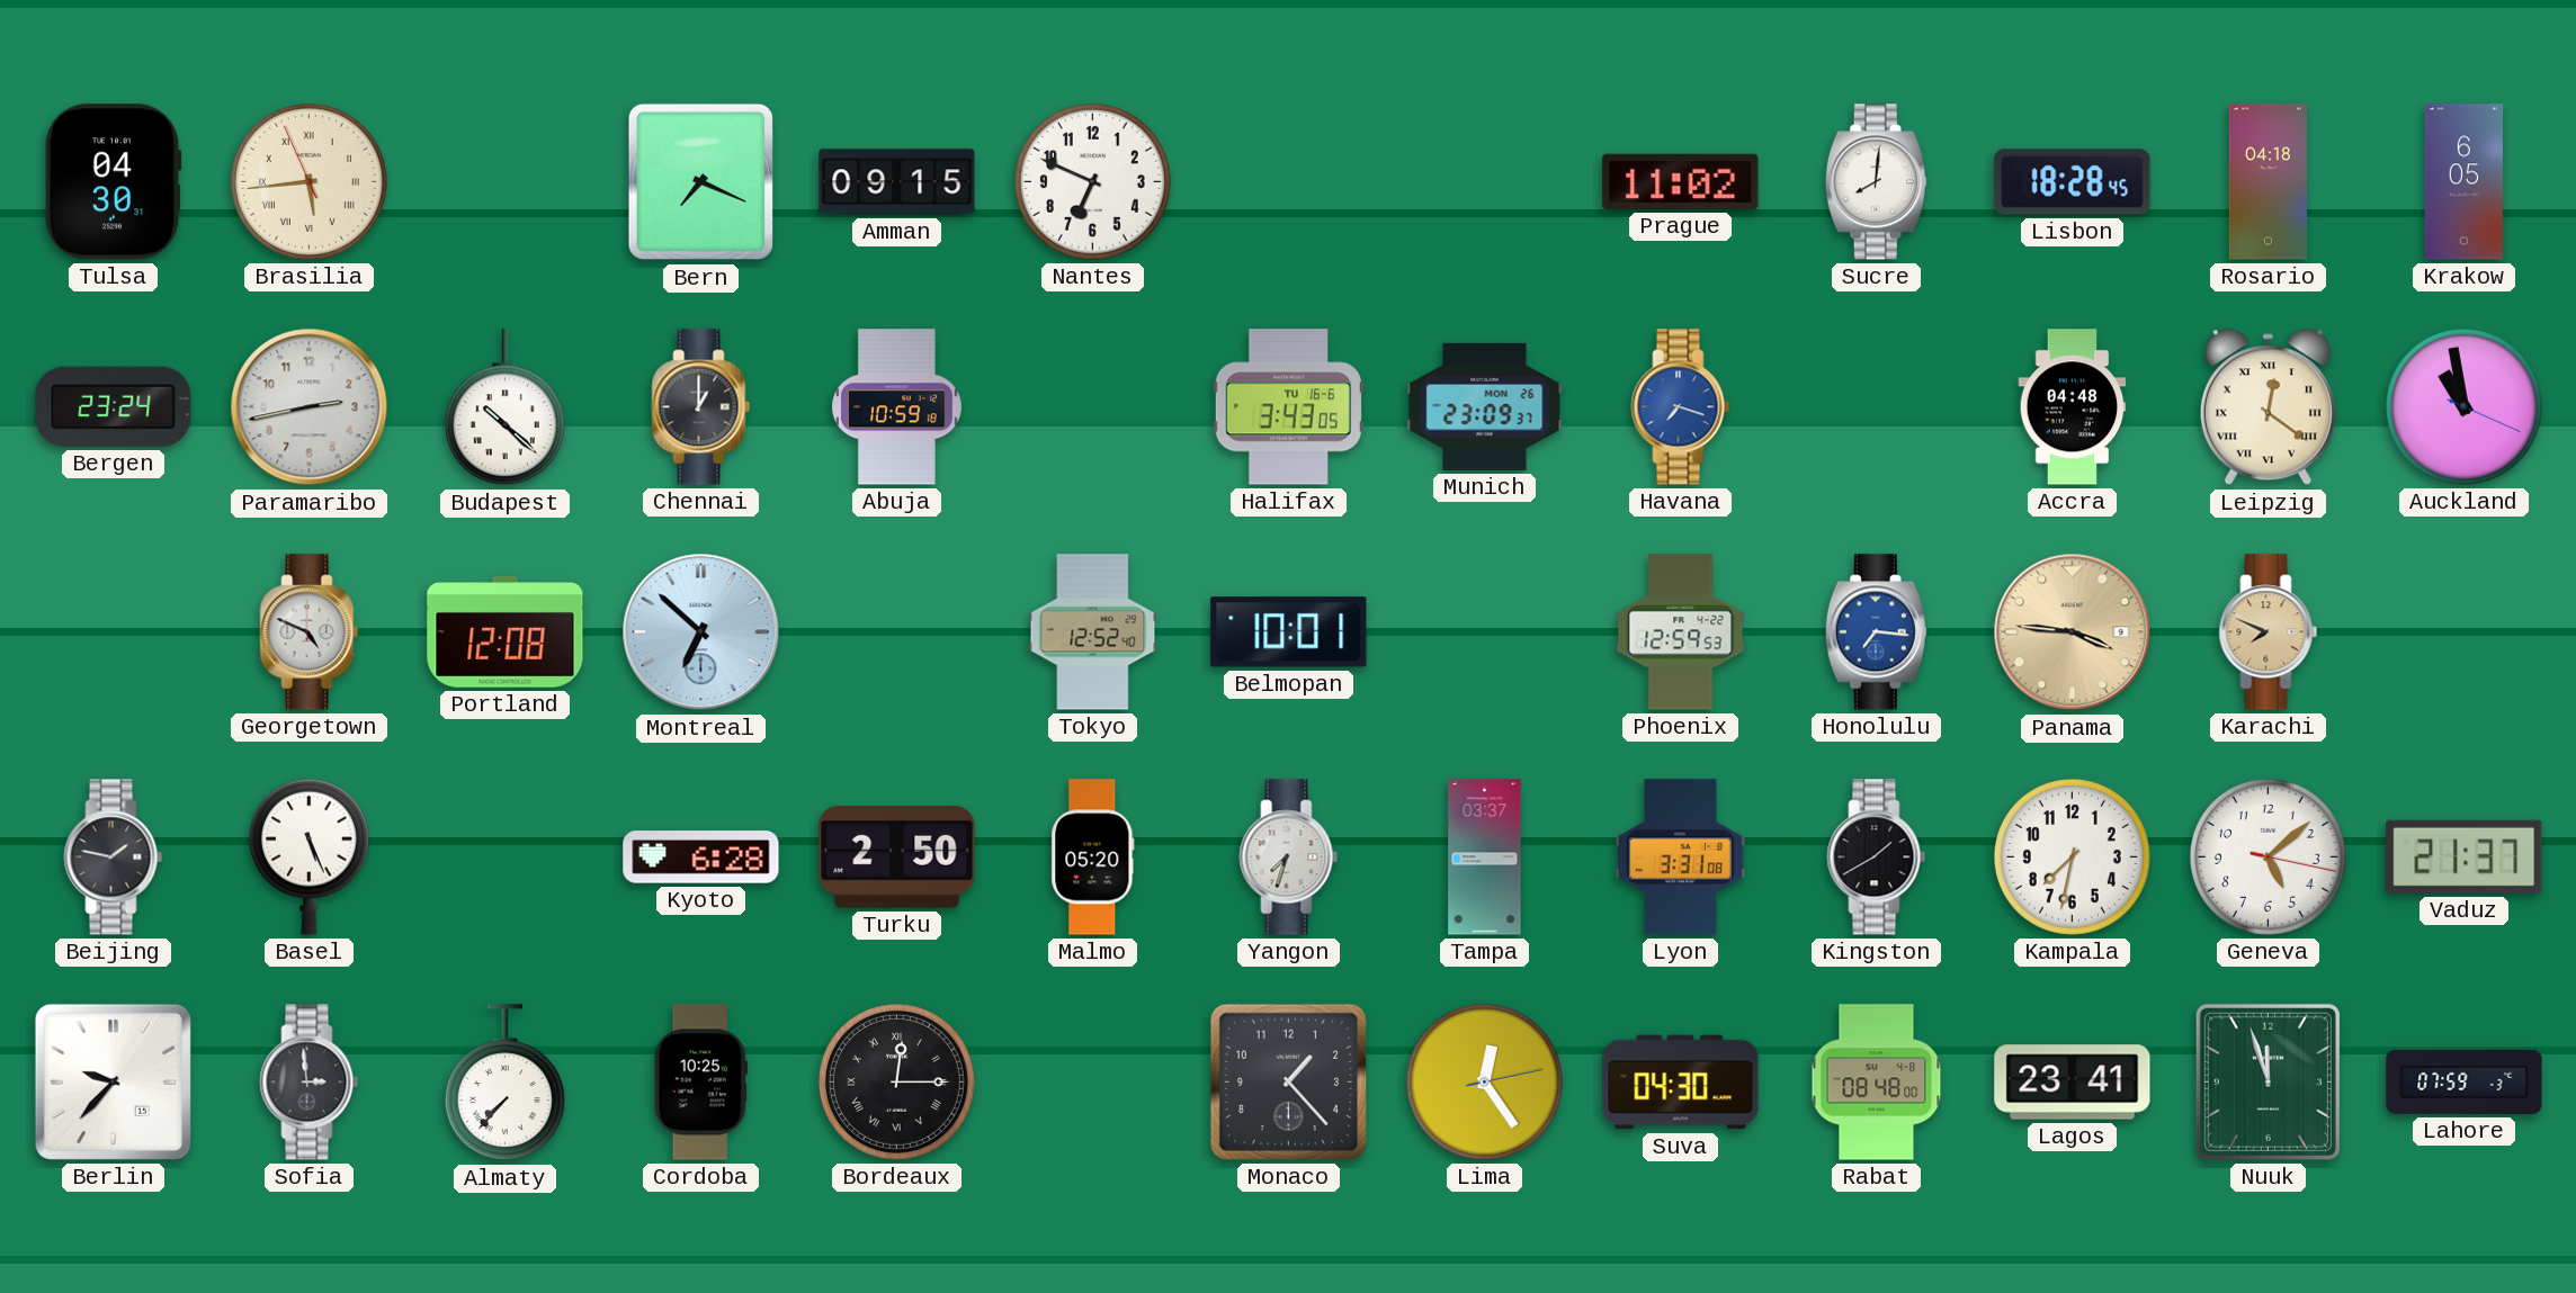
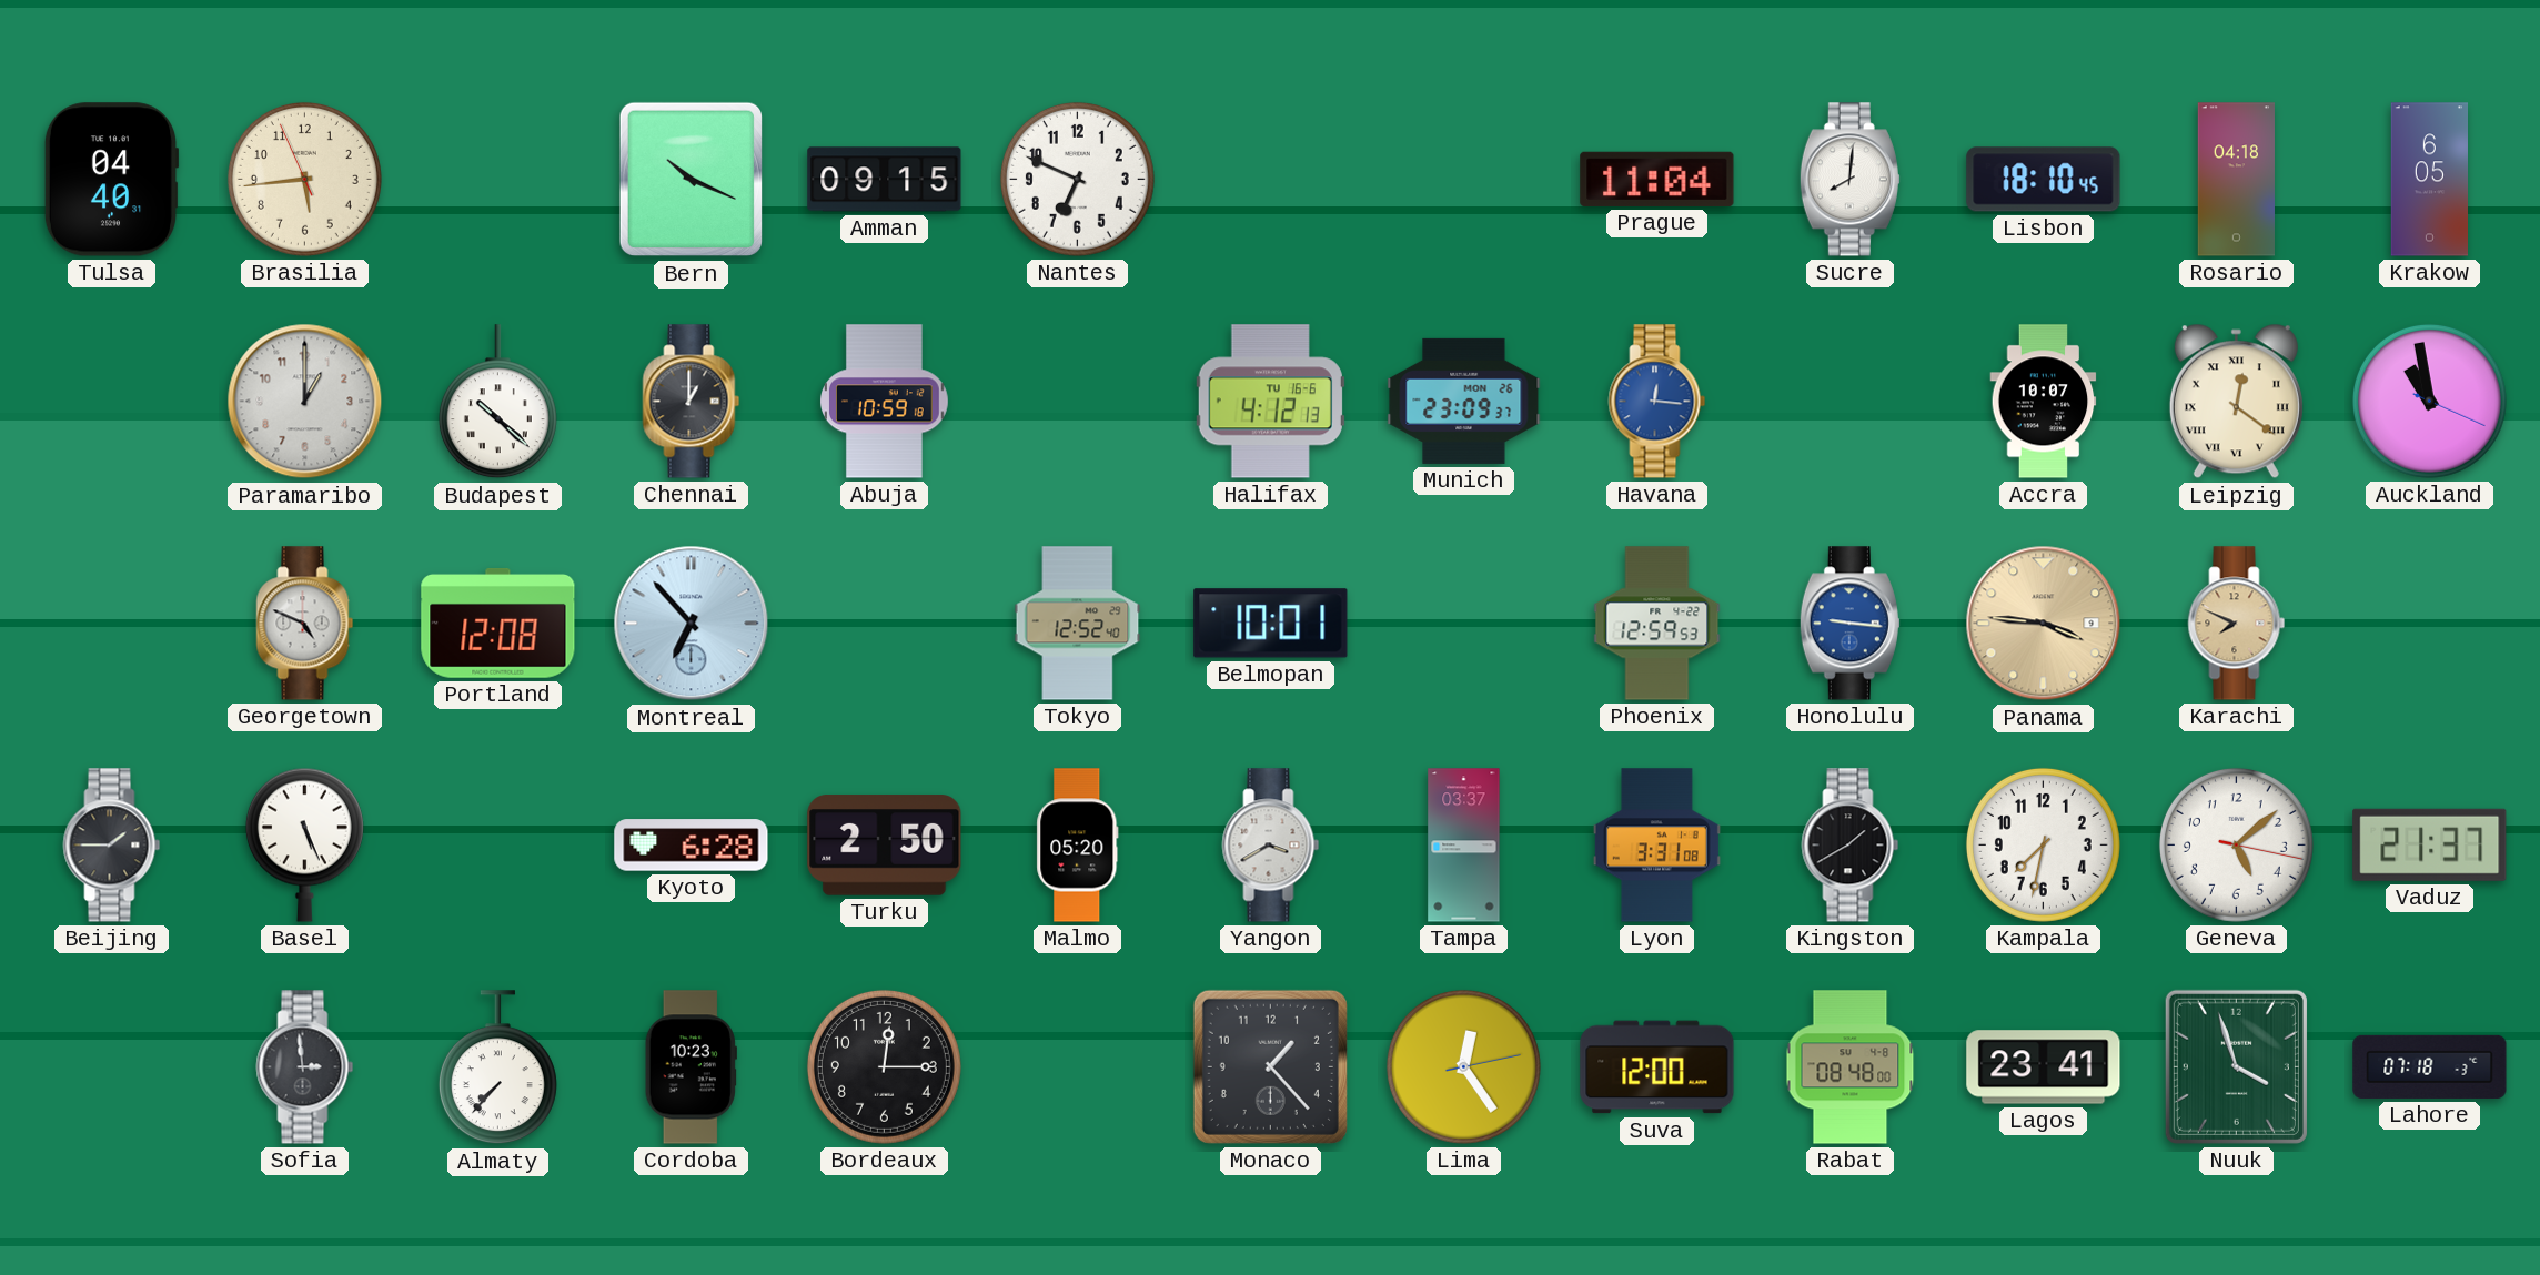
Tulsa: 04:30 -> 04:40 (111, 180)
Brasilia numerals: Roman -> Arabic (304, 179)
Bern: 7:19 -> 10:19 (691, 180)
Prague: 11:02 -> 11:04 (1657, 179)
Lisbon: 18:28 -> 18:10 (2044, 180)
Bergen: 23:24 -> none (114, 406)
Paramaribo: 2:43 -> 1:00 (305, 402)
Halifax: 3:43 -> 4:12 (1270, 402)
Havana: 7:18 -> 12:16 (1657, 402)
Accra: 04:48 -> 10:07 (2044, 402)
Montreal: 6:52 -> 6:53 (692, 624)
Honolulu: 7:16 -> 9:16 (1849, 624)
Beijing: 1:47 -> 1:45 (112, 846)
Yangon: 7:33 -> 3:40 (1271, 846)
Berlin: 9:37 -> none (113, 1081)
Cordoba: 10:25 -> 10:23 (691, 1067)
Bordeaux numerals: Roman -> Arabic (884, 1066)
Suva: 04:30 -> 12:00 (1657, 1067)
Nuuk: 11:57 -> 3:57 (2236, 1066)
Lahore: 07:59 -> 07:18 (2430, 1066)
